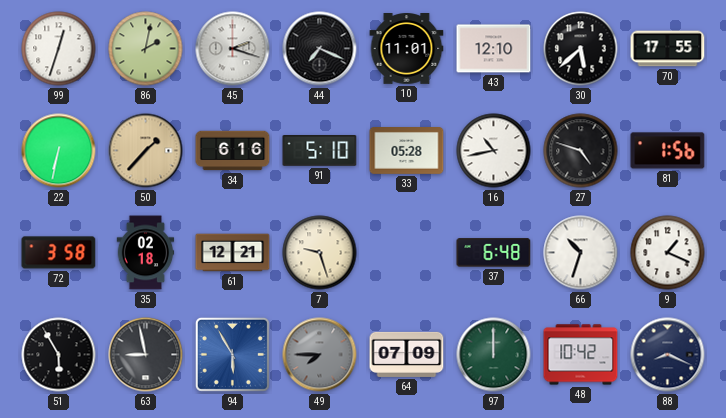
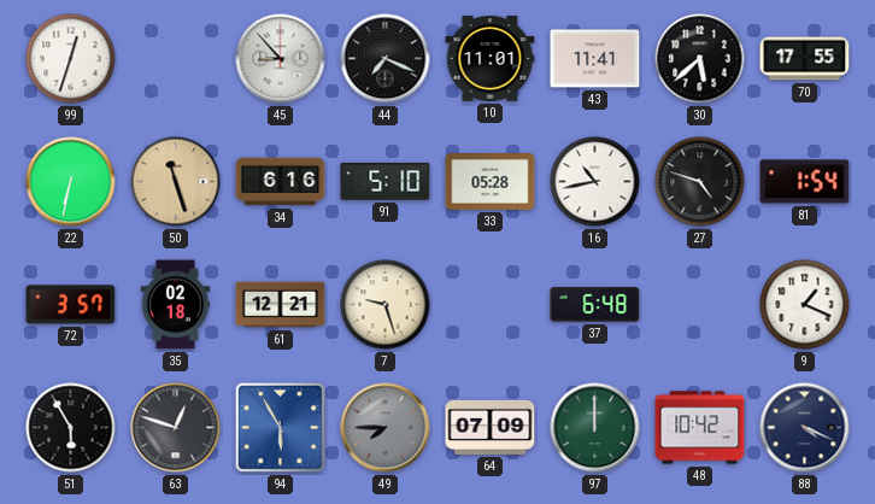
86: 2:02 -> none (146, 49)
45: 2:18 -> 8:53 (281, 59)
43: 12:10 -> 11:41 (595, 59)
50: 1:37 -> 11:27 (176, 182)
81: 1:56 -> 1:54 (805, 182)
72: 3:58 -> 3:57 (71, 305)
66: 10:33 -> none (581, 253)
63: 8:58 -> 12:48 (176, 428)
88: 8:19 -> 4:19 (805, 428)
